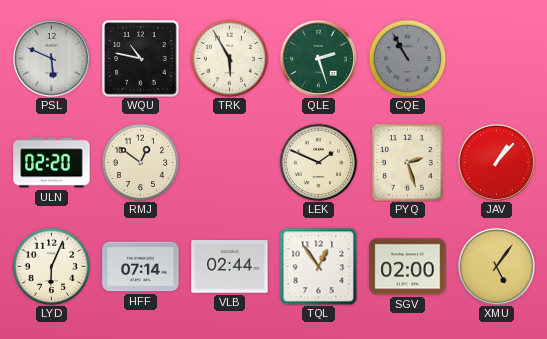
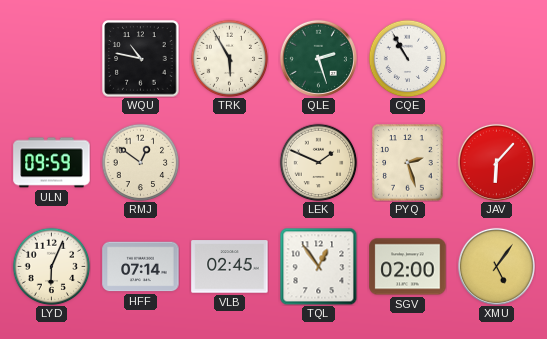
PSL: 5:49 -> none (51, 58)
CQE dial: grey -> white (407, 58)
ULN: 02:20 -> 09:59 (52, 163)
JAV: 1:07 -> 6:07 (496, 162)
VLB: 02:44 -> 02:45 (230, 267)
